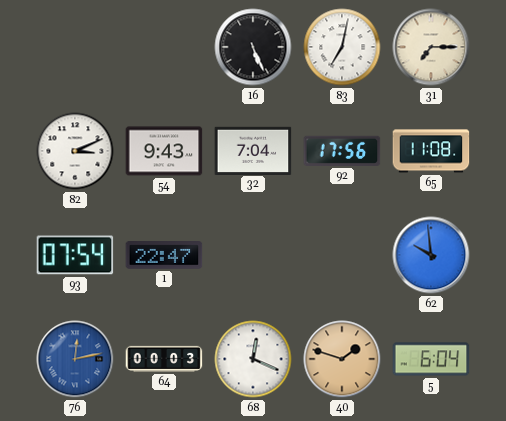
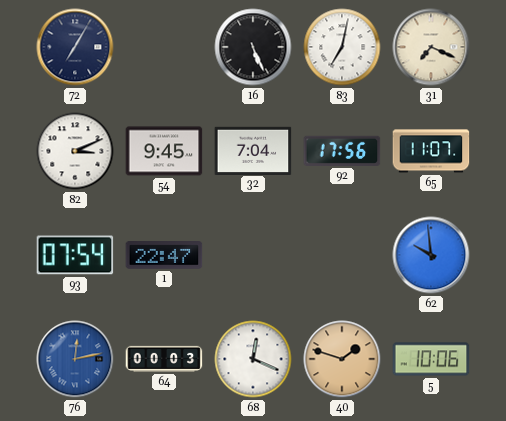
72: none -> 7:05 (75, 47)
31: 7:15 -> 7:19 (431, 47)
54: 9:43 -> 9:45 (164, 151)
65: 11:08 -> 11:07 (431, 151)
5: 6:04 -> 10:06 (431, 359)
